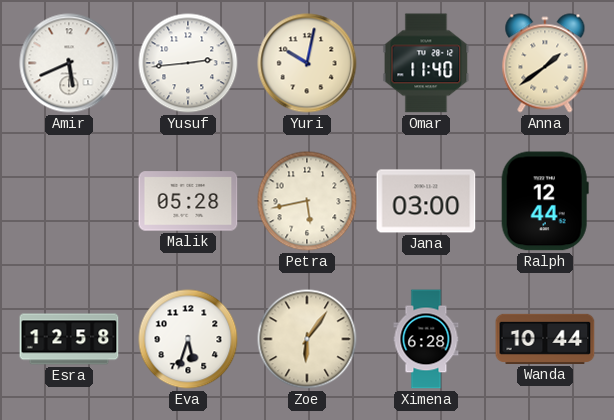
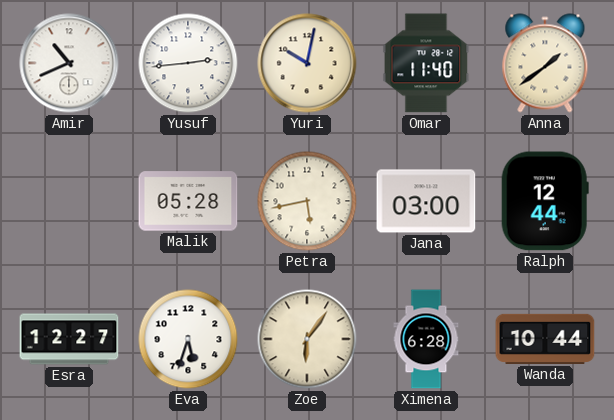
Amir: 5:41 -> 10:41 (69, 63)
Esra: 12:58 -> 12:27 (69, 339)
